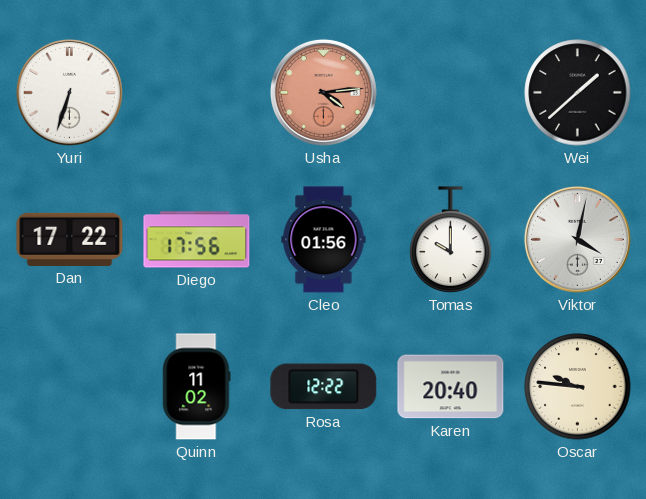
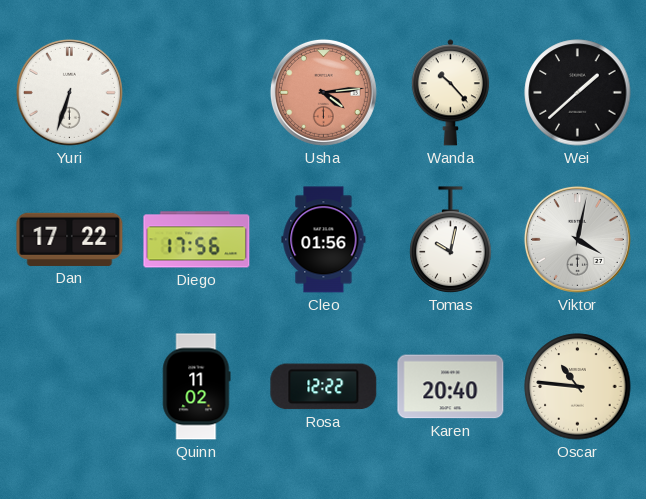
Wanda: none -> 10:23 (450, 93)
Tomas: 10:00 -> 10:02 (451, 240)
Oscar: 9:46 -> 10:46 (578, 387)
